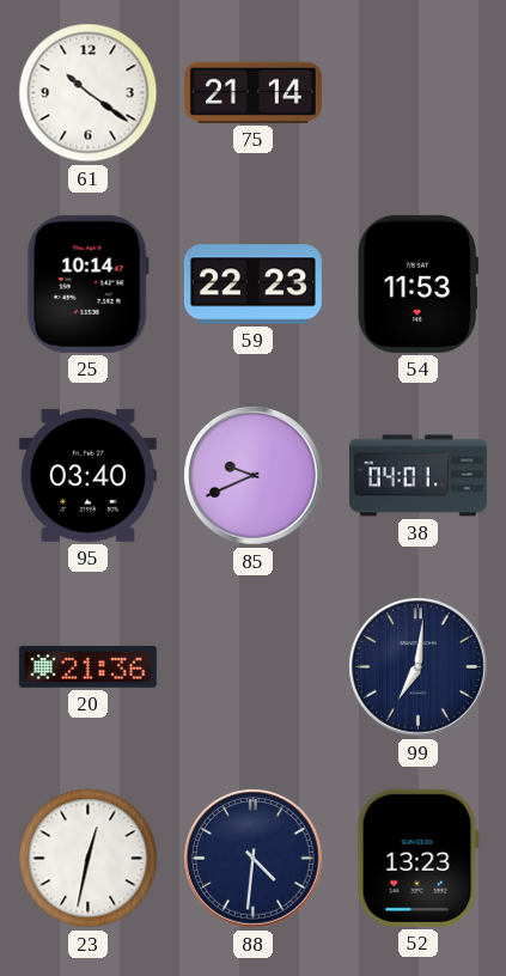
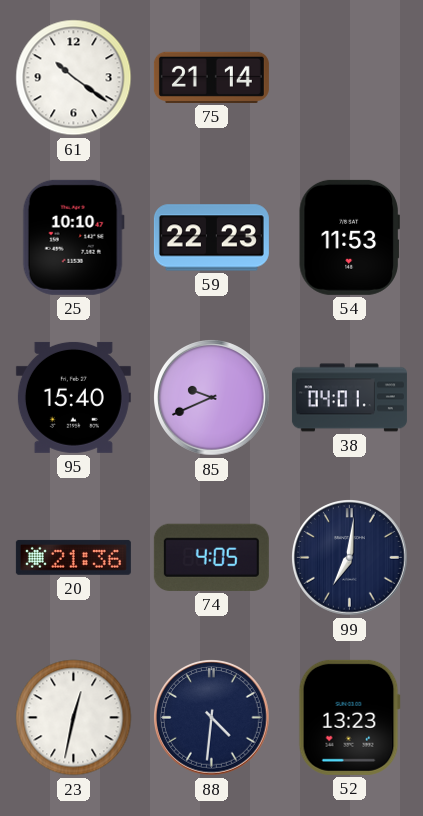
25: 10:14 -> 10:10 (73, 237)
95: 03:40 -> 15:40 (73, 397)
74: none -> 4:05 (211, 557)
